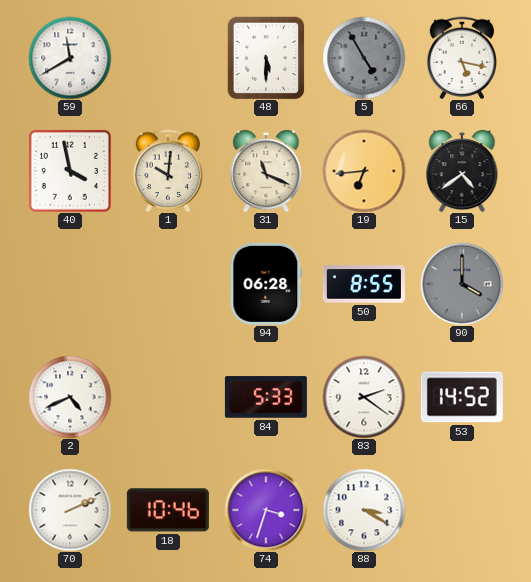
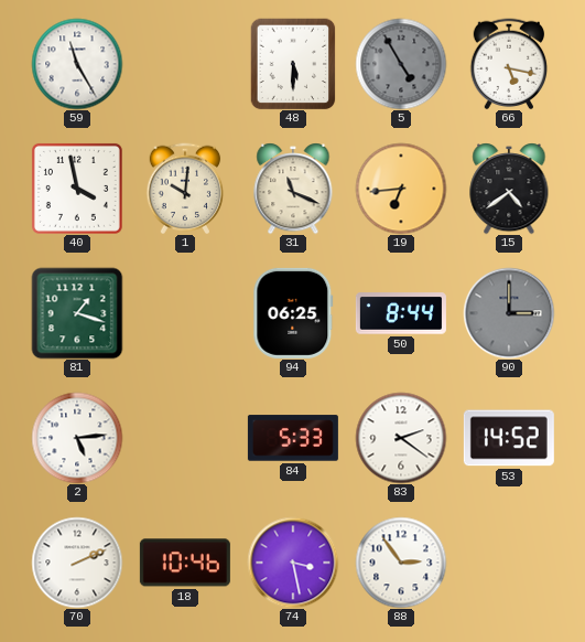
59: 11:40 -> 11:25 (77, 64)
81: none -> 1:18 (77, 313)
94: 06:28 -> 06:25 (293, 313)
50: 8:55 -> 8:44 (401, 313)
90: 4:00 -> 3:00 (509, 313)
2: 4:41 -> 5:14 (77, 438)
74: 3:33 -> 3:28 (293, 563)
88: 3:20 -> 2:54 (401, 563)
